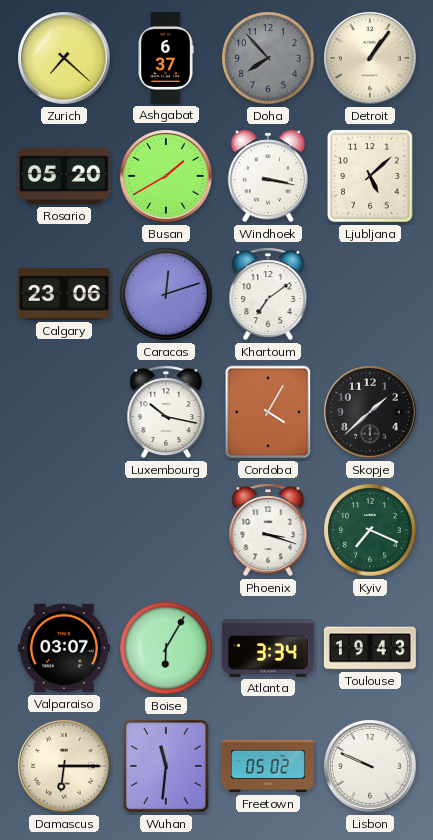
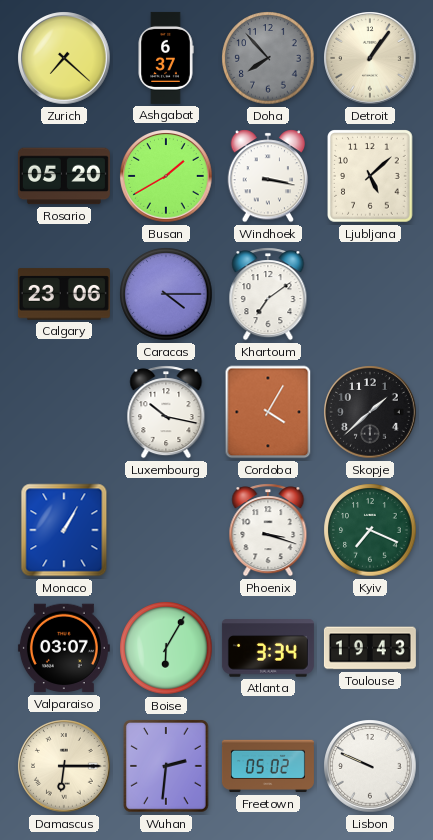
Caracas: 12:12 -> 4:15 (166, 294)
Monaco: none -> 1:05 (64, 530)
Wuhan: 11:31 -> 2:31 (167, 767)
